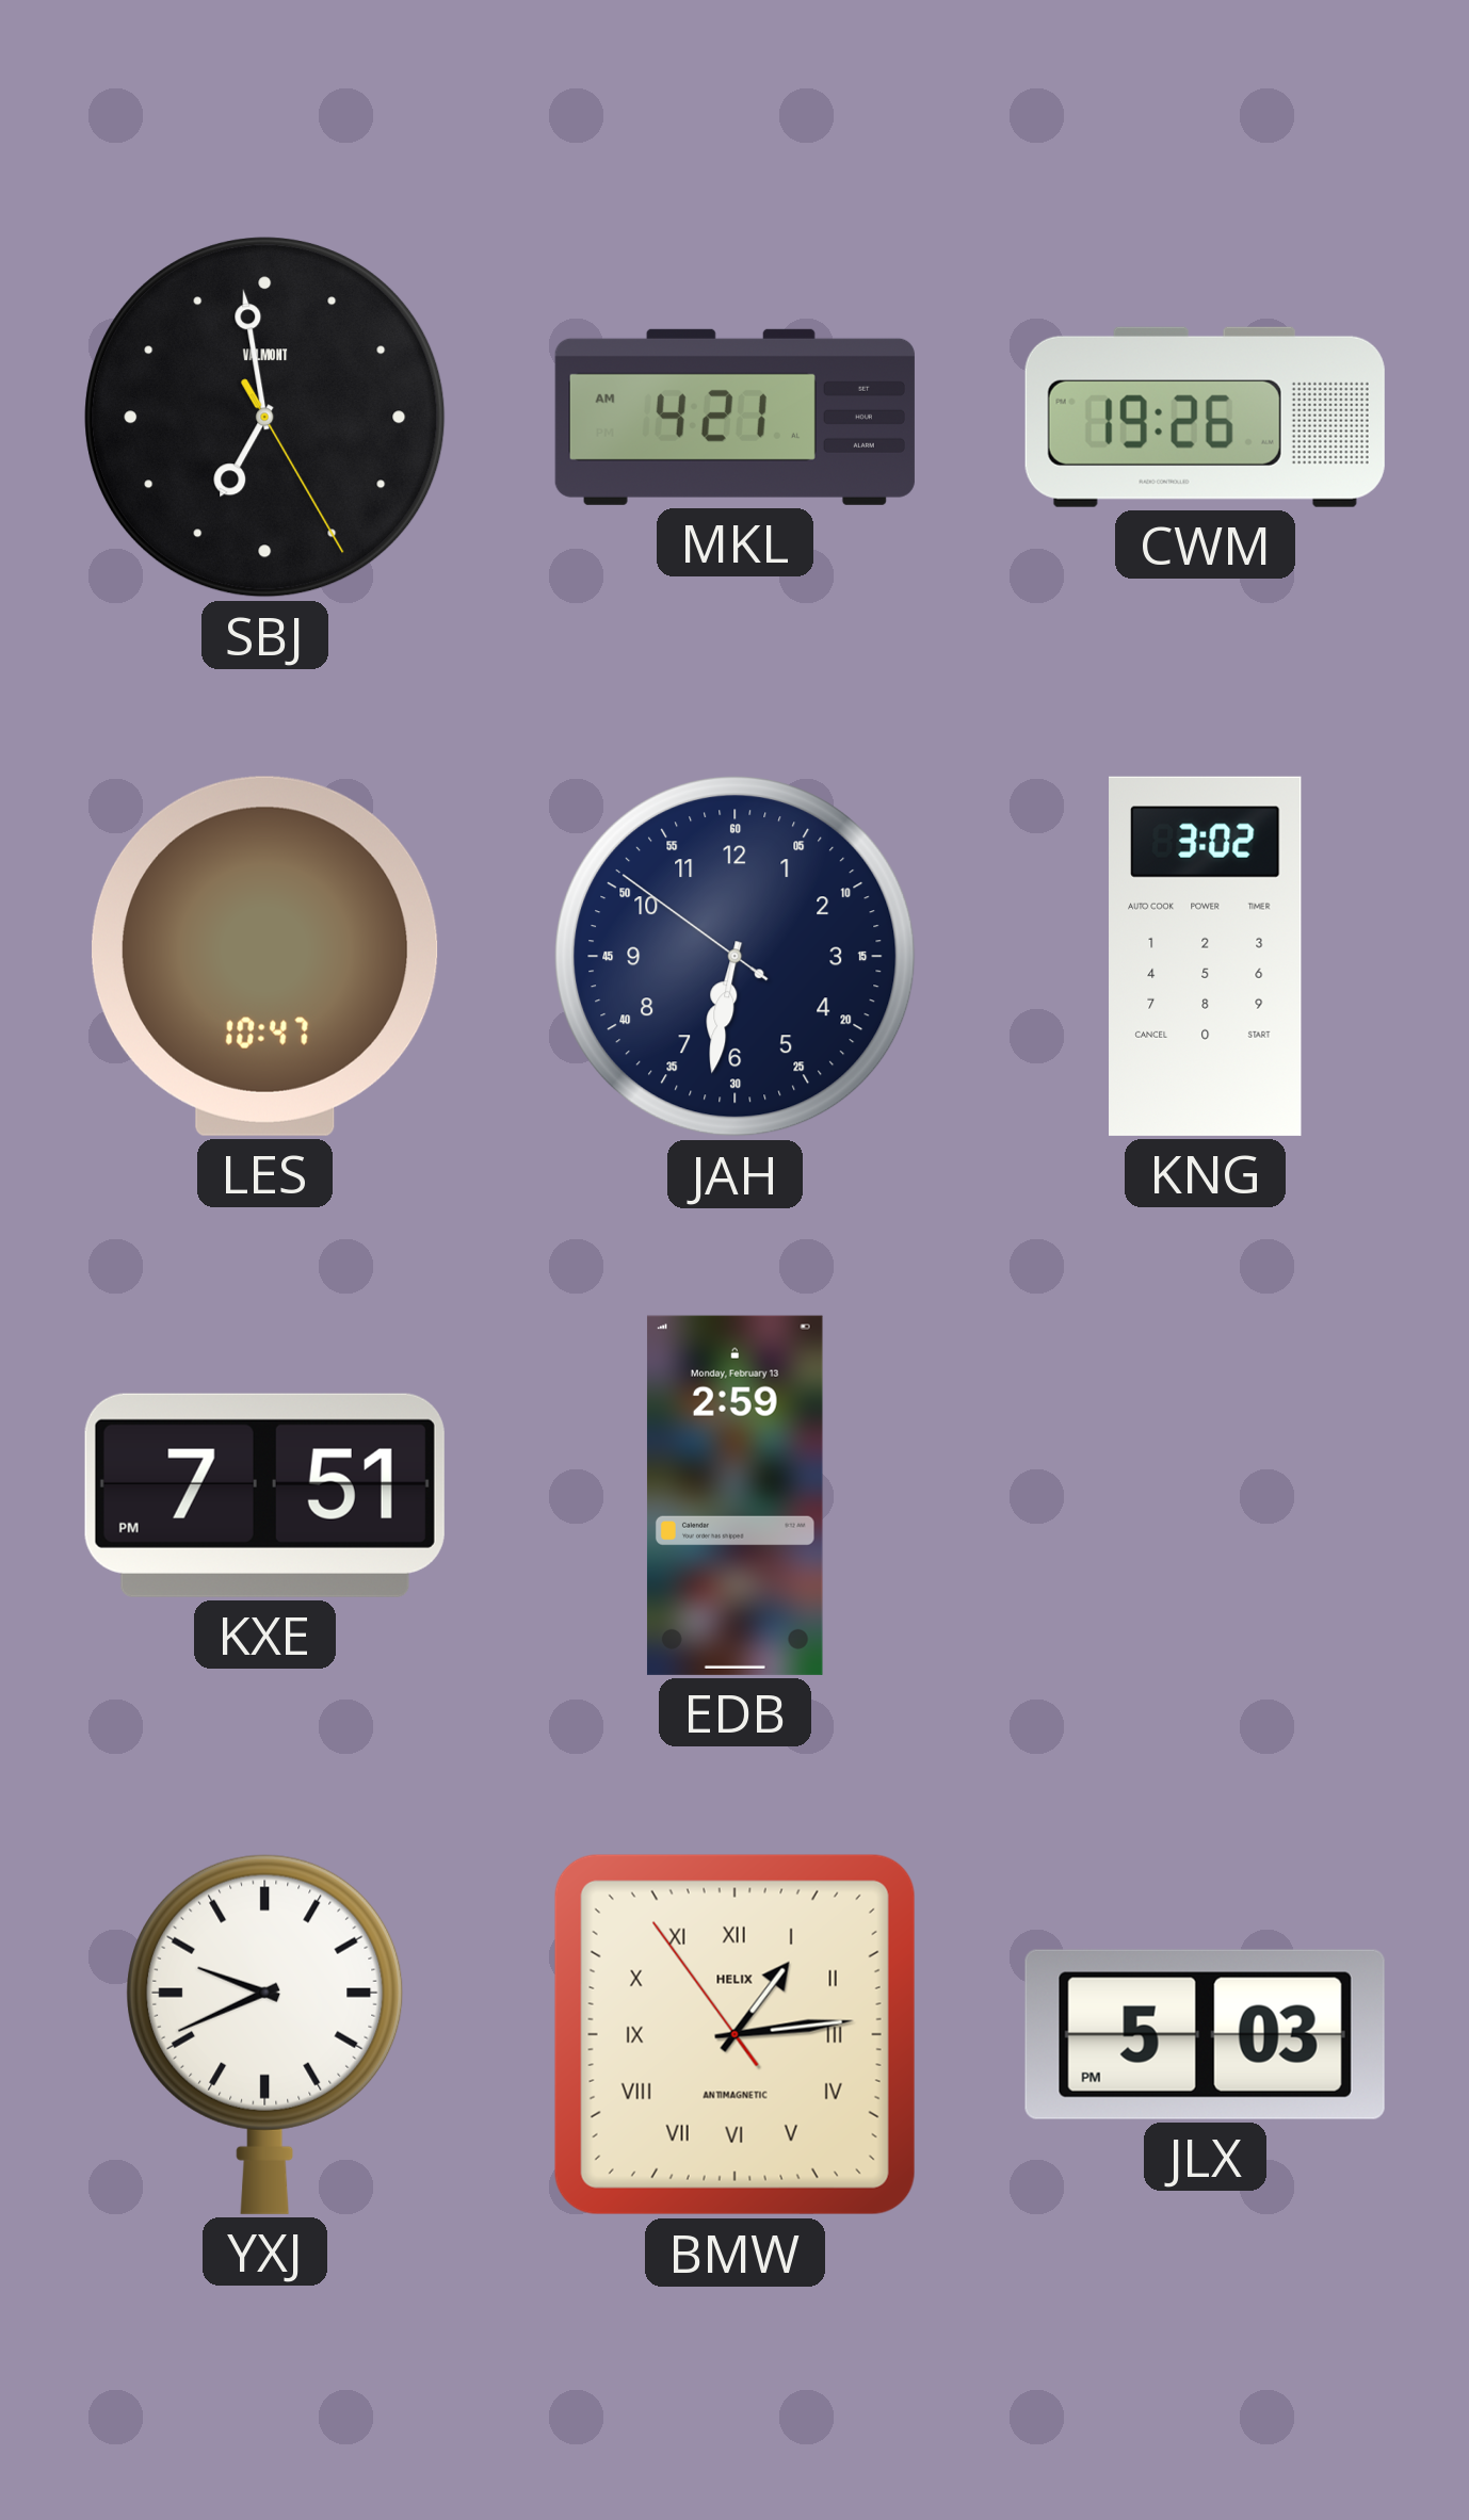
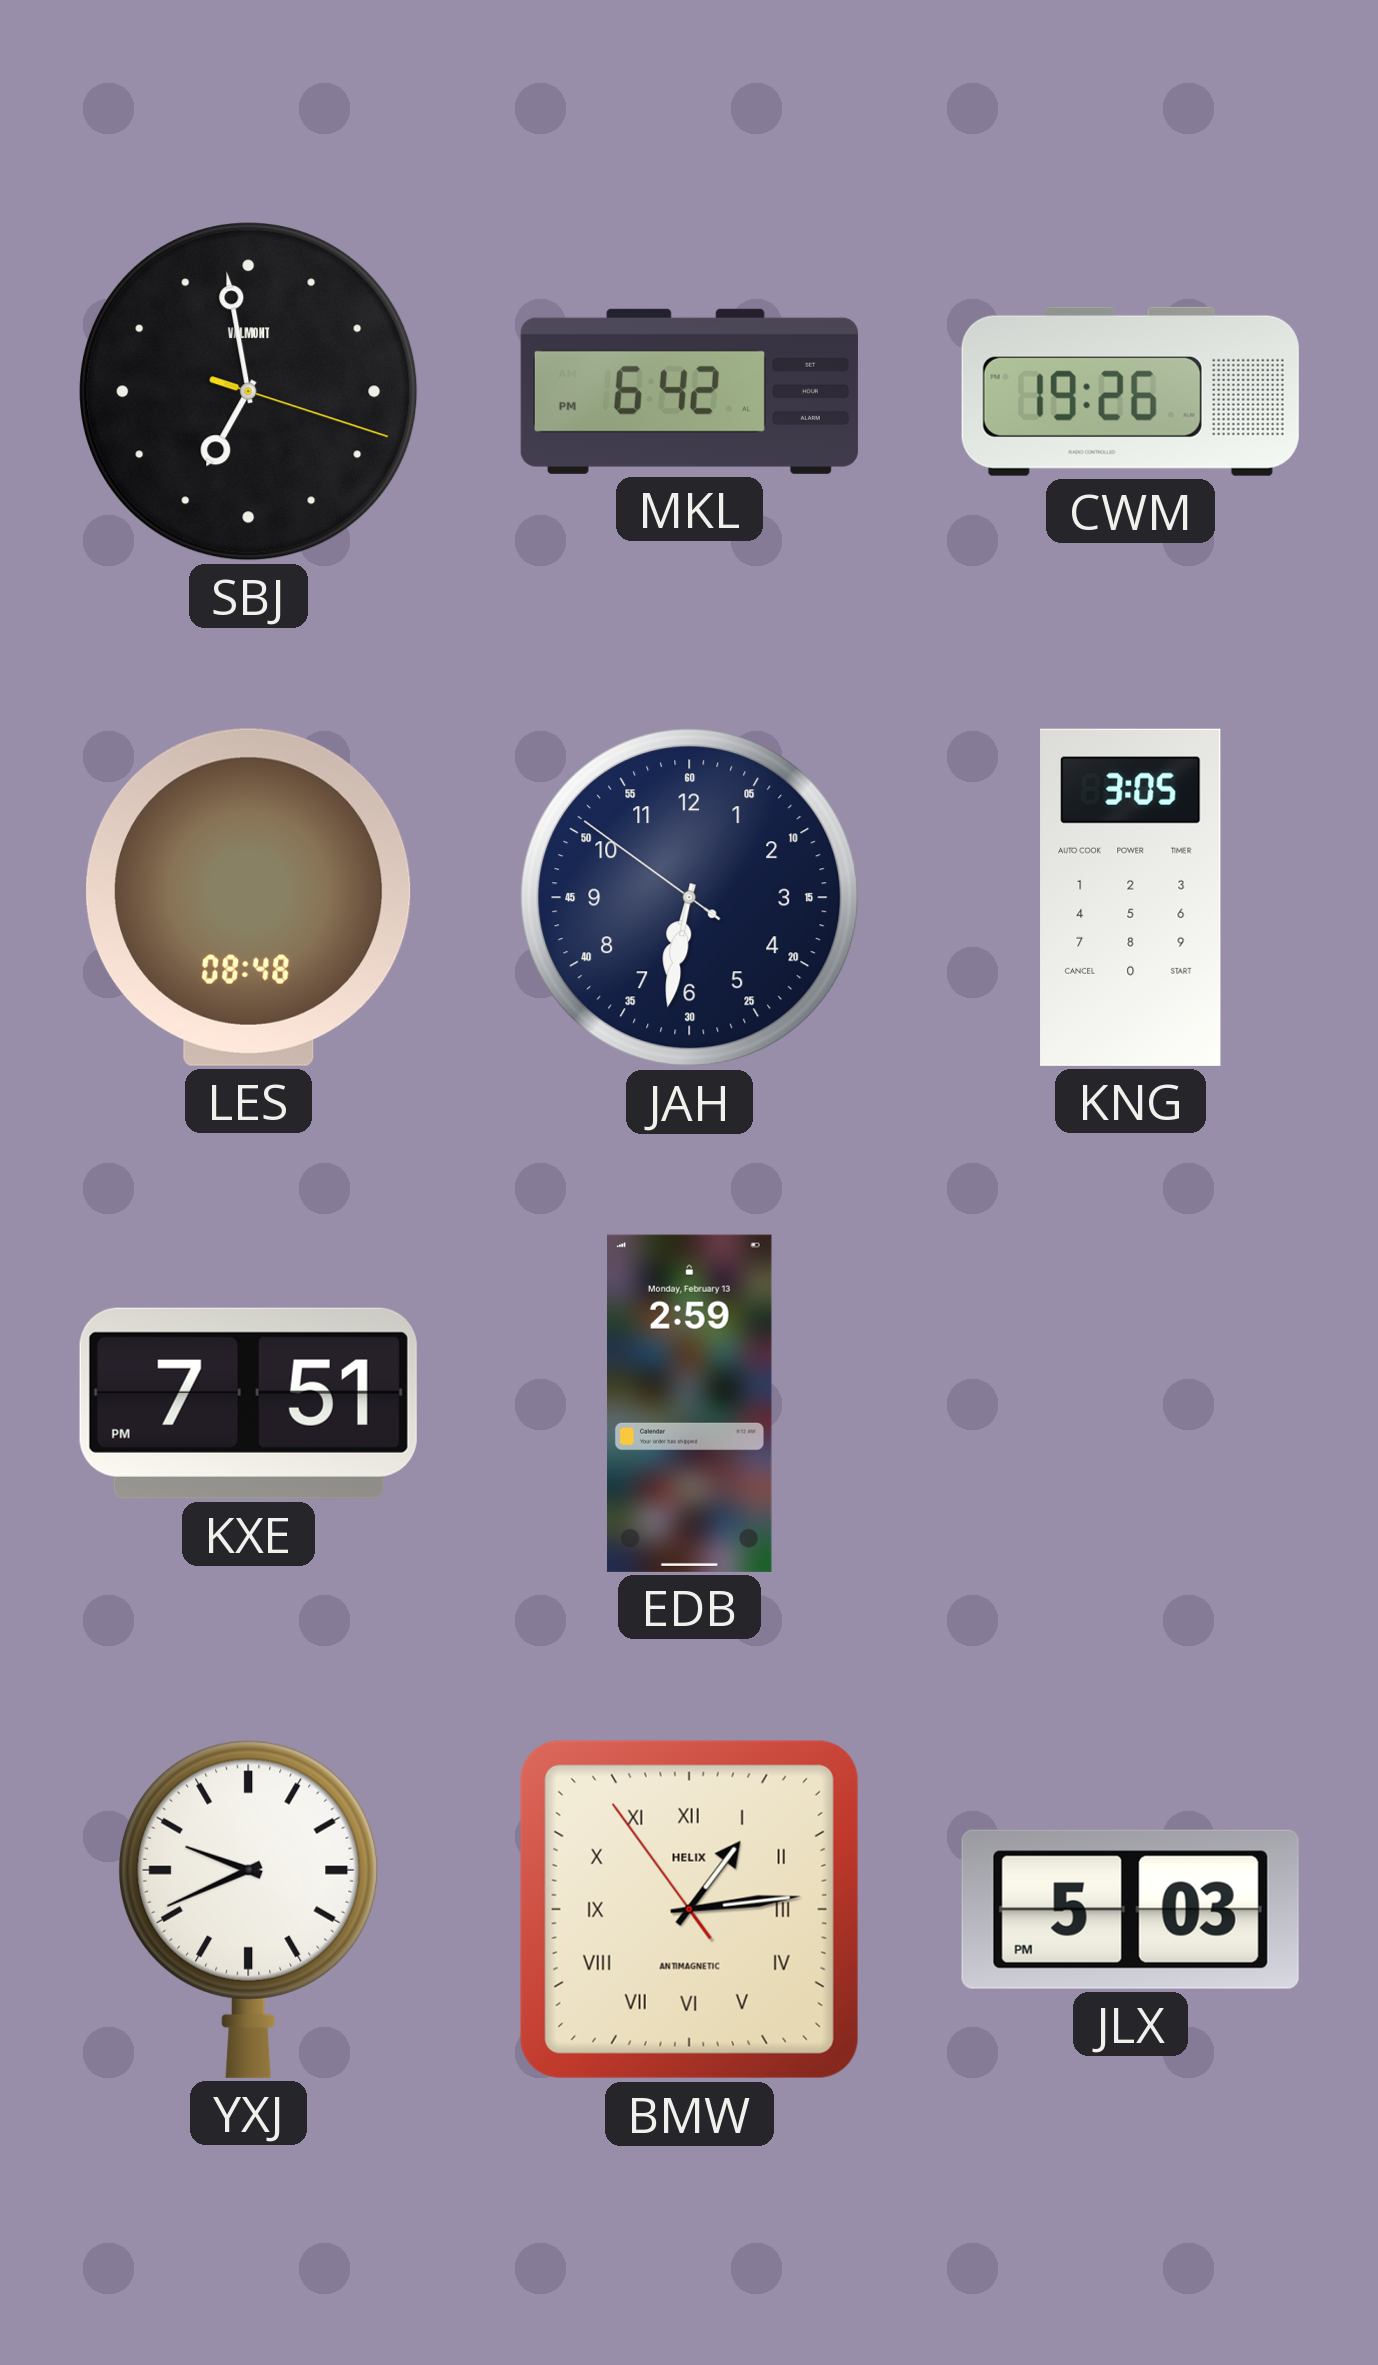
SBJ: 6:58:25 -> 6:58:18 (249, 392)
MKL: 4:21 -> 6:42 (689, 391)
LES: 10:47 -> 08:48 (249, 897)
KNG: 3:02 -> 3:05 (1131, 897)
